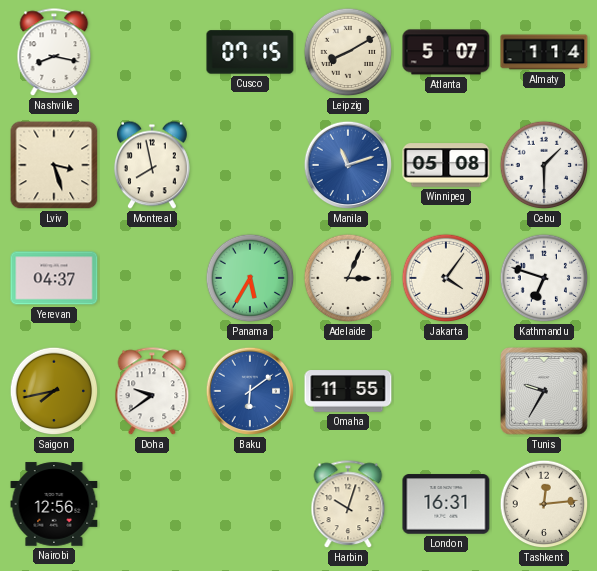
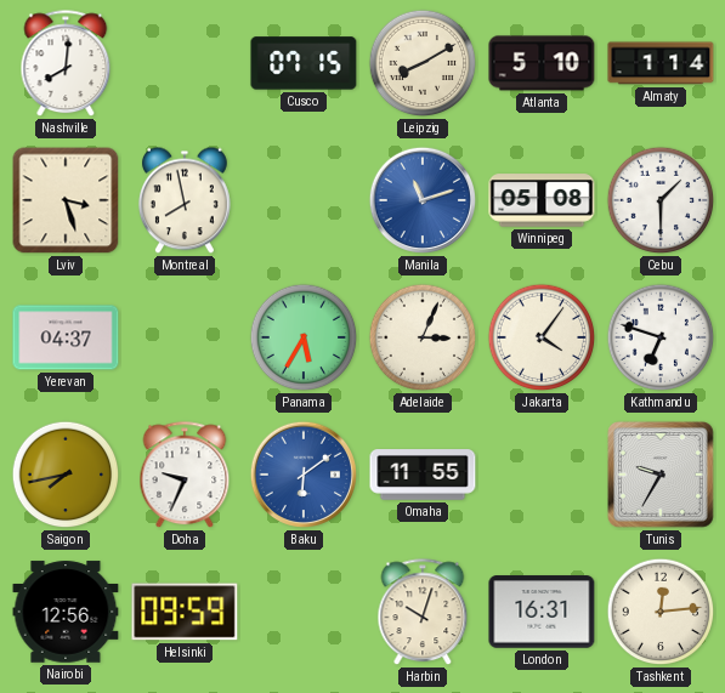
Nashville: 8:17 -> 8:01 (66, 64)
Atlanta: 5:07 -> 5:10 (542, 63)
Doha: 9:39 -> 9:34 (185, 476)
Helsinki: none -> 09:59 (185, 612)
